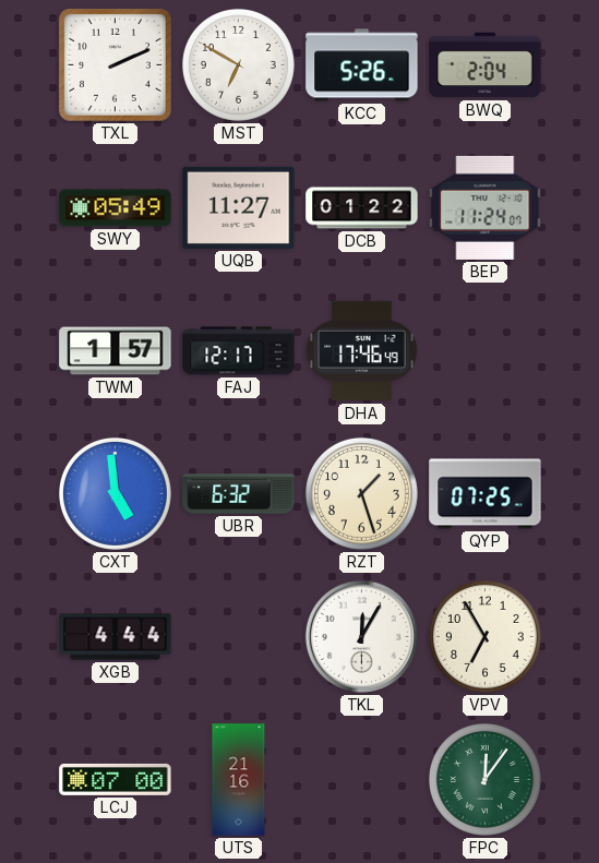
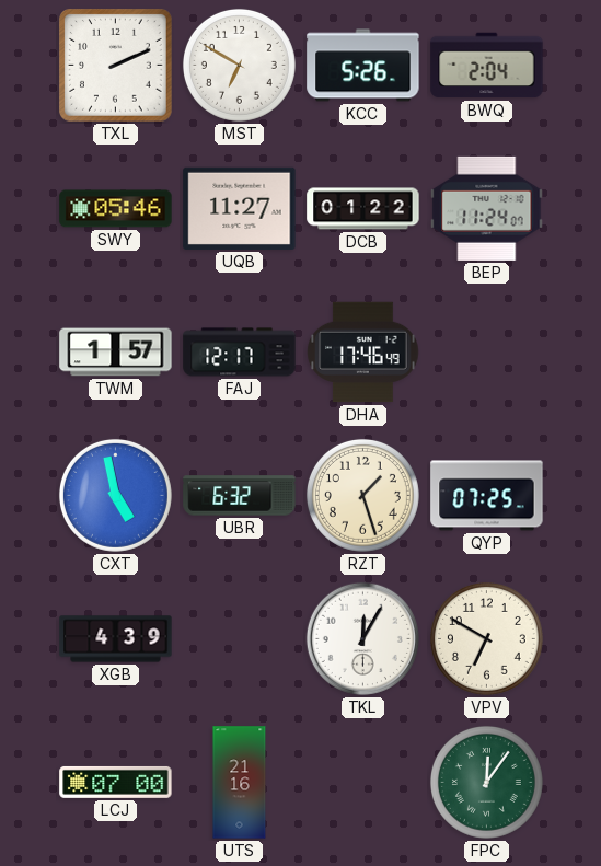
SWY: 05:49 -> 05:46 (116, 209)
CXT: 4:59 -> 4:58 (115, 495)
XGB: 4:44 -> 4:39 (116, 639)
VPV: 6:55 -> 6:50 (486, 638)
